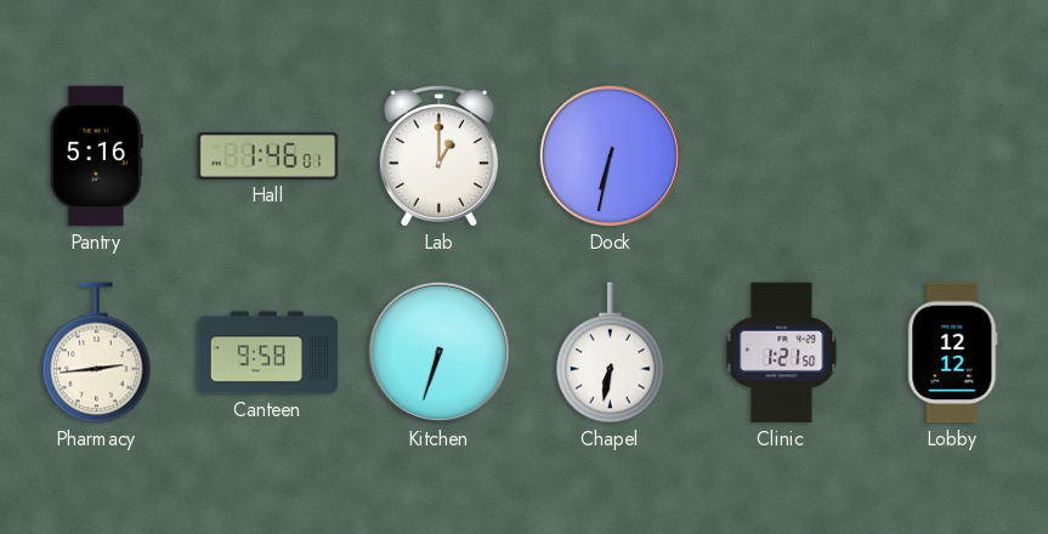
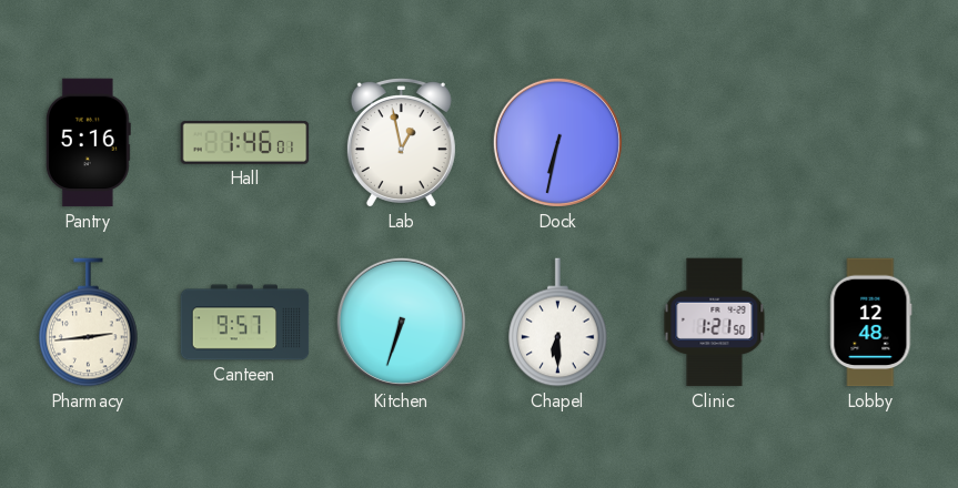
Lab: 1:00 -> 12:58 (401, 143)
Canteen: 9:58 -> 9:57 (245, 323)
Chapel: 6:32 -> 6:30 (558, 323)
Lobby: 12:12 -> 12:48 (871, 323)
